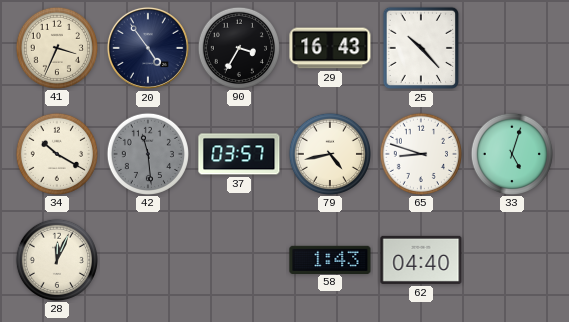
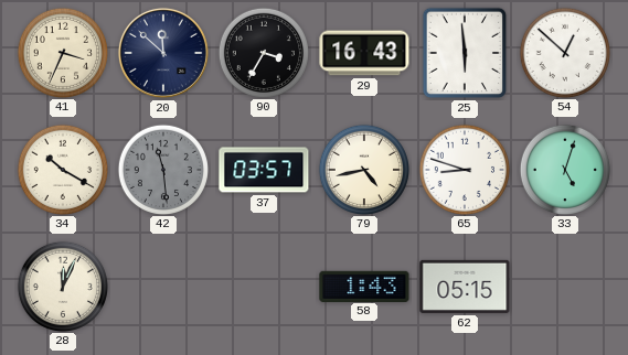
20: 4:54 -> 11:52 (163, 53)
25: 10:23 -> 5:59 (465, 53)
54: none -> 12:52 (564, 52)
62: 04:40 -> 05:15 (465, 287)
